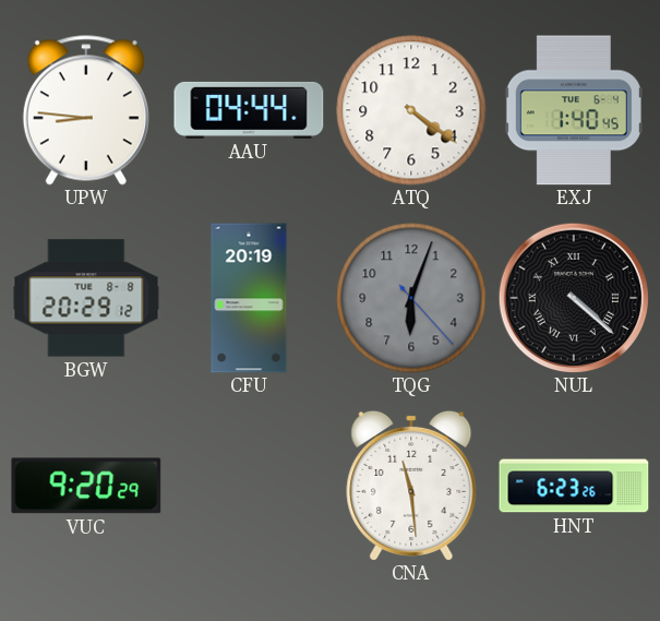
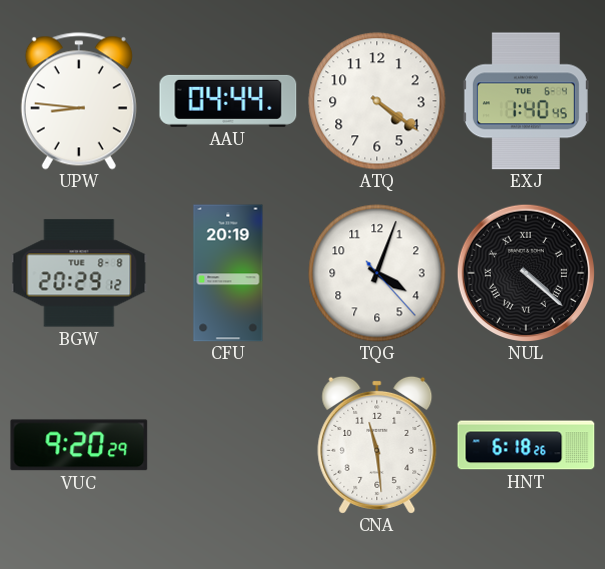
TQG: 6:03 -> 4:03 (377, 273)
TQG dial: grey -> white (377, 273)
HNT: 6:23 -> 6:18 (526, 445)
